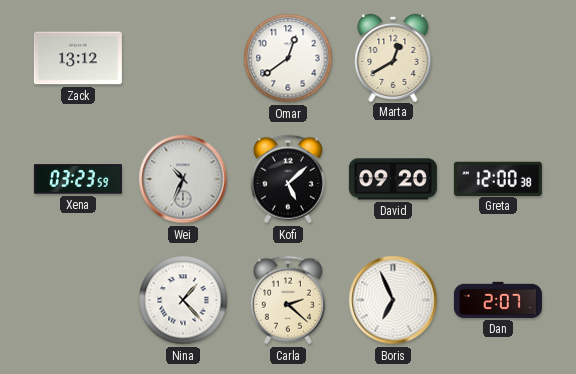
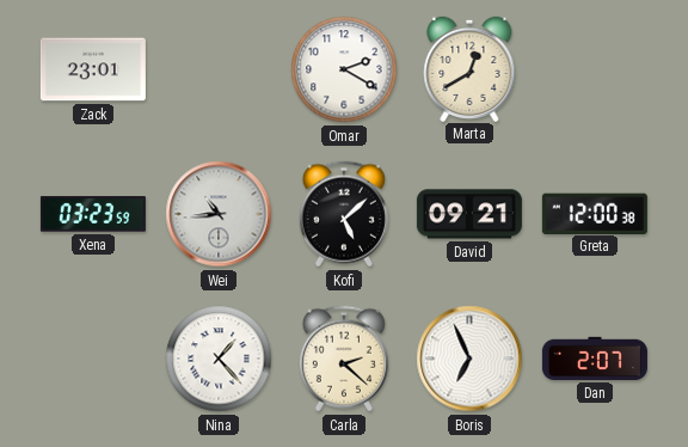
Zack: 13:12 -> 23:01 (93, 69)
Omar: 12:39 -> 2:20 (344, 69)
Wei: 10:34 -> 10:44 (219, 214)
David: 09:20 -> 09:21 (469, 214)
